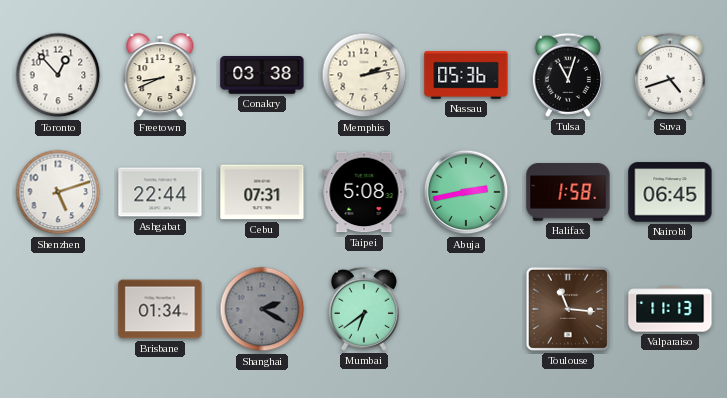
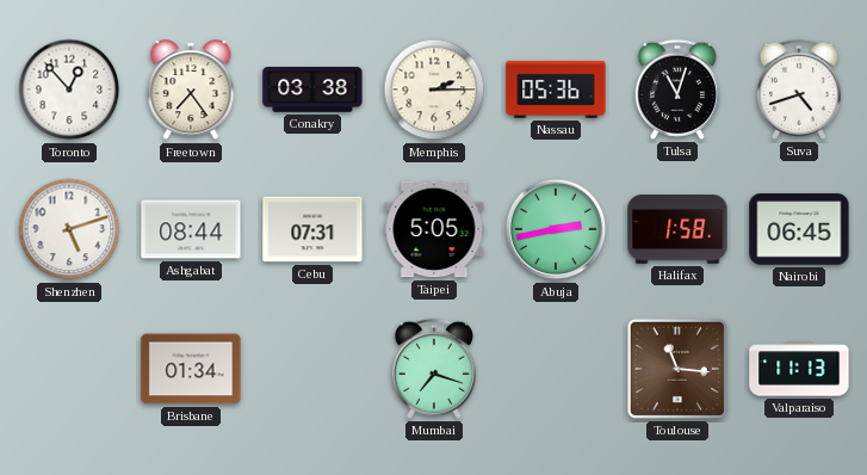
Freetown: 8:41 -> 7:24 (191, 91)
Memphis: 2:13 -> 2:15 (434, 90)
Ashgabat: 22:44 -> 08:44 (191, 229)
Taipei: 5:08 -> 5:05 (434, 229)
Shanghai: 2:20 -> none (262, 309)
Mumbai: 6:39 -> 7:18 (434, 369)
